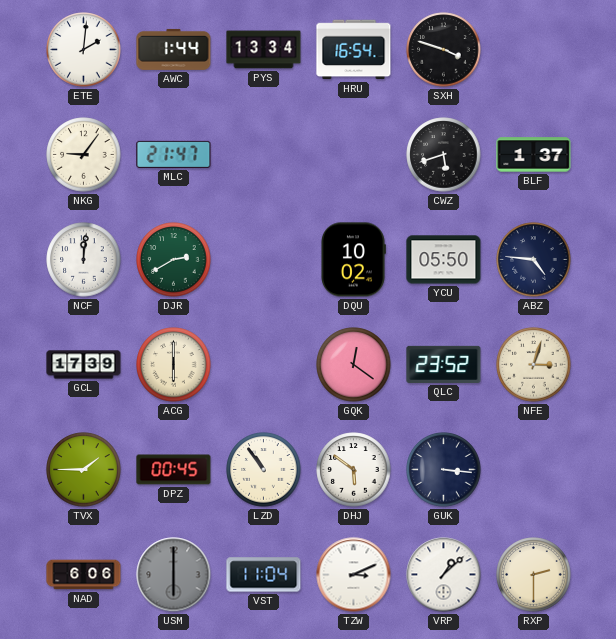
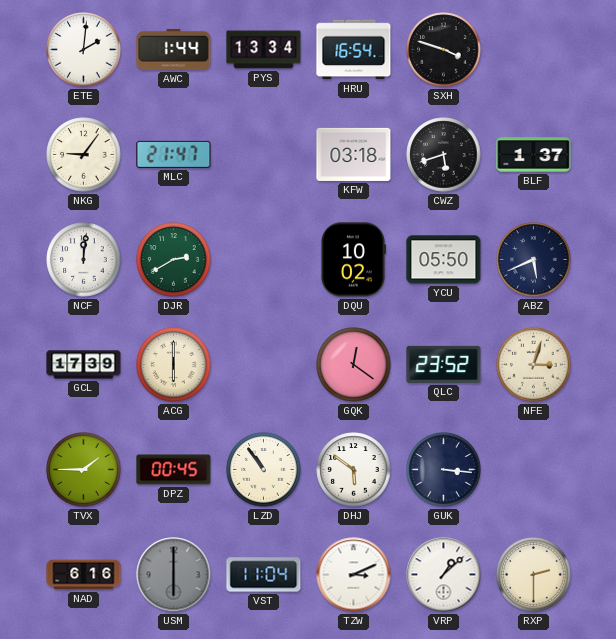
KFW: none -> 03:18 (354, 154)
ABZ: 4:46 -> 5:41 (534, 260)
NAD: 6:06 -> 6:16 (84, 575)
